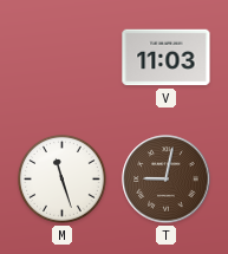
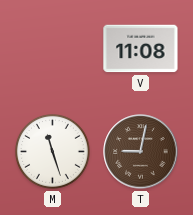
V: 11:03 -> 11:08 (141, 49)
